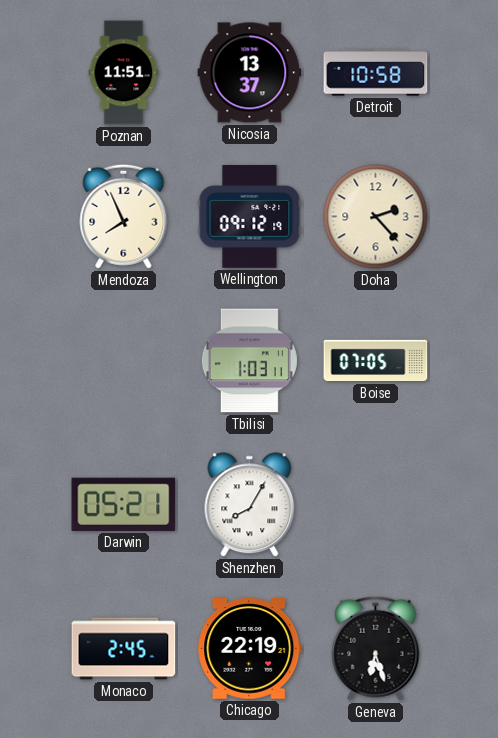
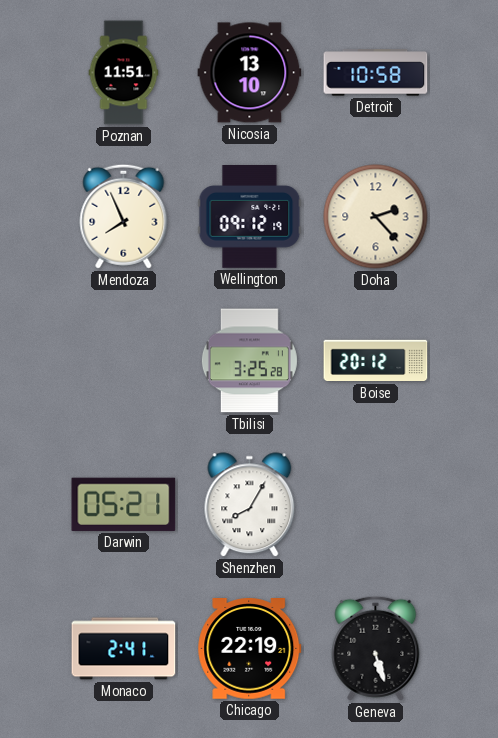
Nicosia: 13:37 -> 13:10 (250, 73)
Tbilisi: 1:03 -> 3:25 (249, 361)
Boise: 07:05 -> 20:12 (376, 361)
Monaco: 2:45 -> 2:41 (124, 649)
Geneva: 6:27 -> 5:27 (376, 648)
